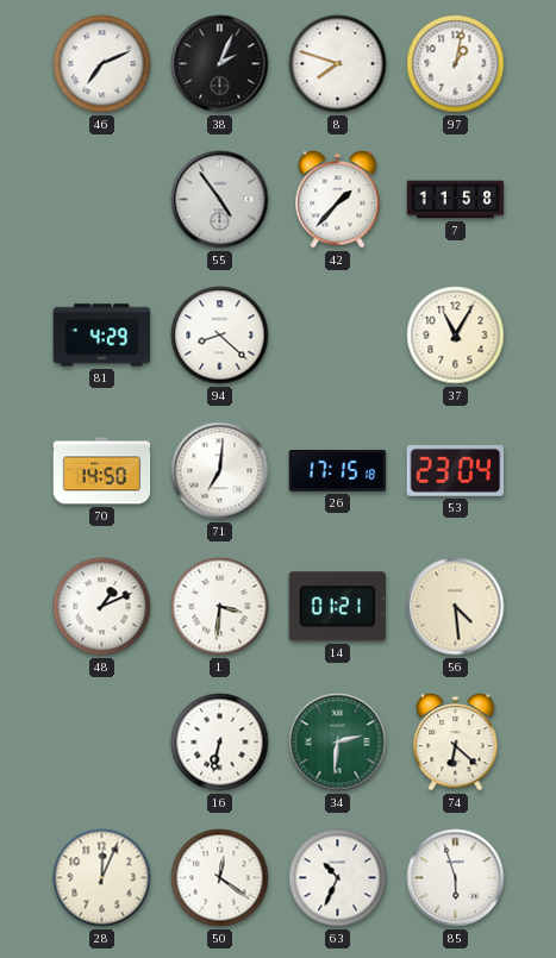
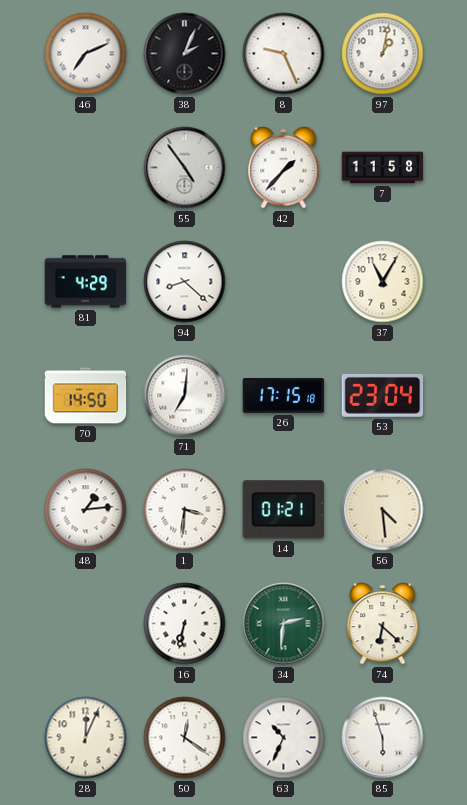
8: 7:48 -> 9:26 (284, 54)
48: 1:11 -> 1:14 (86, 510)
